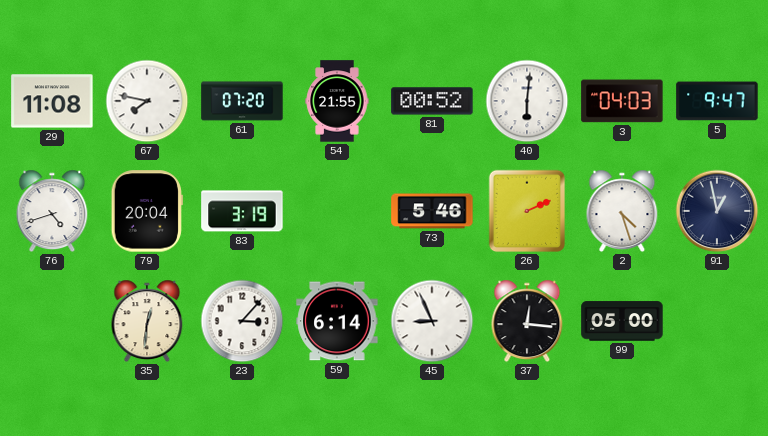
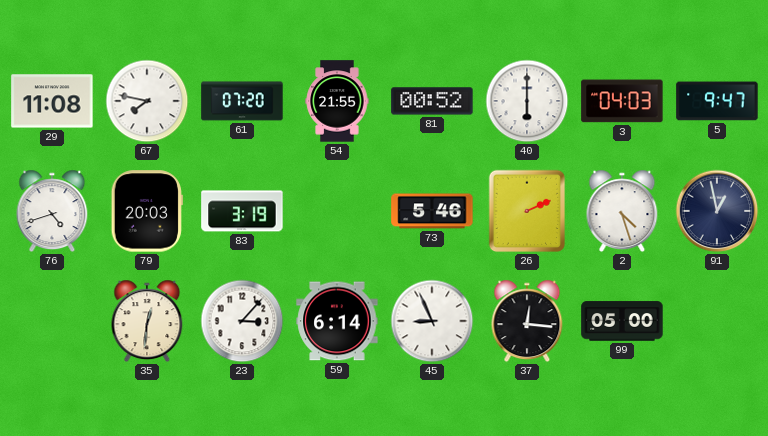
40: 6:01 -> 6:00 (527, 101)
79: 20:04 -> 20:03 (147, 211)
